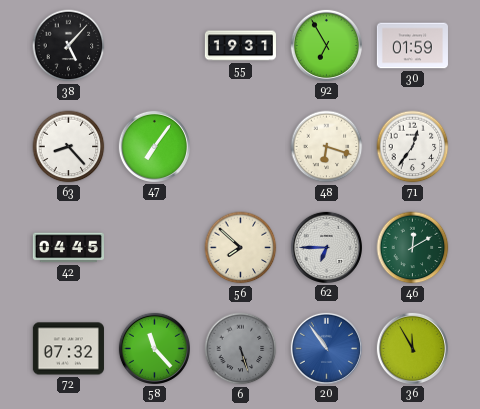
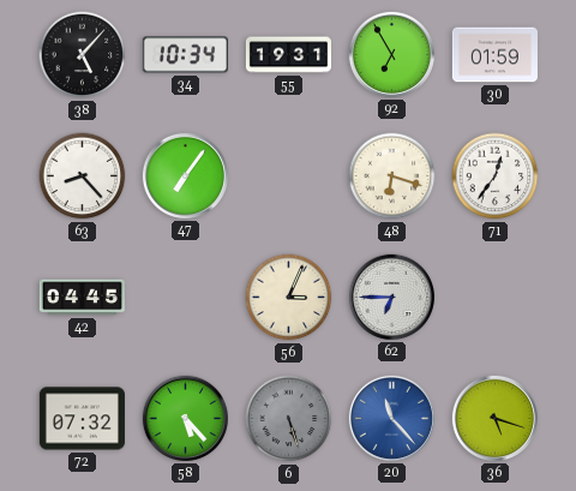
34: none -> 10:34 (185, 55)
56: 7:52 -> 3:04 (289, 298)
46: 12:10 -> none (413, 248)
58: 11:23 -> 5:23 (185, 418)
20: 10:54 -> 11:23 (391, 418)
36: 11:55 -> 5:18 (494, 418)
